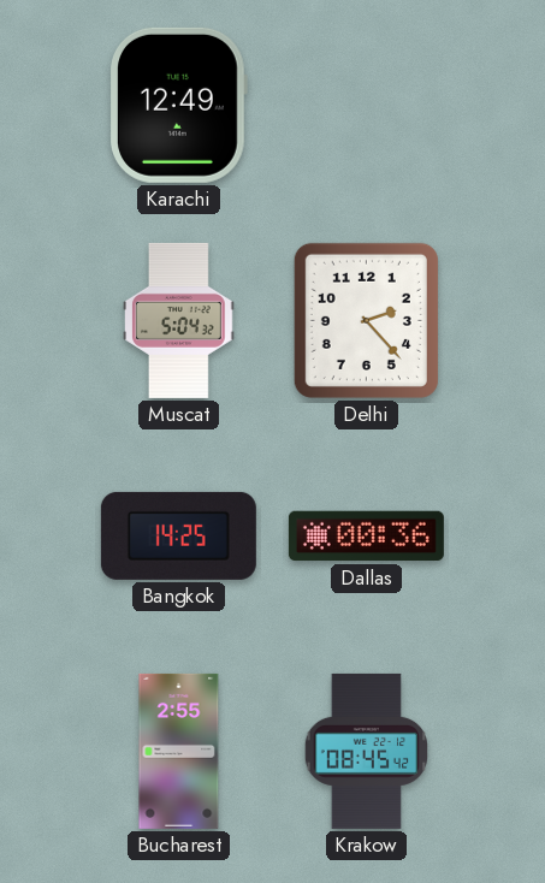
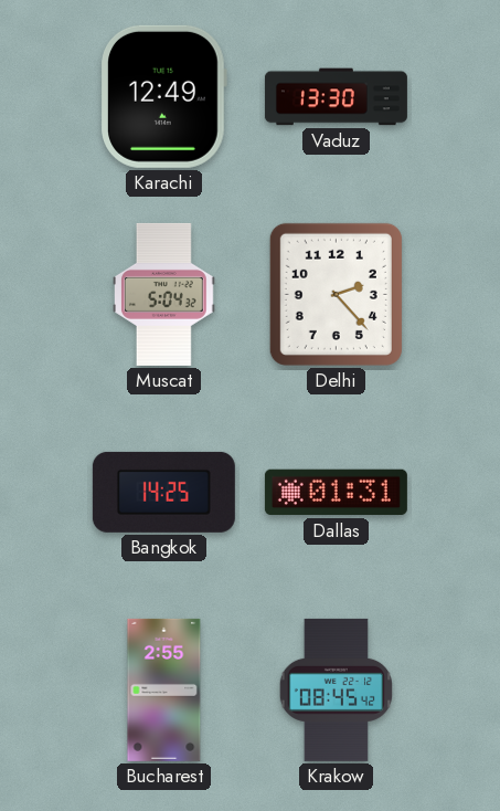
Vaduz: none -> 13:30 (336, 97)
Dallas: 00:36 -> 01:31 (336, 493)
